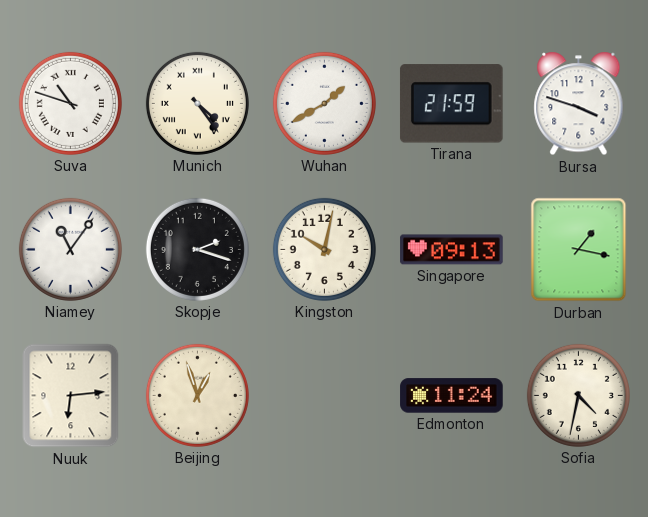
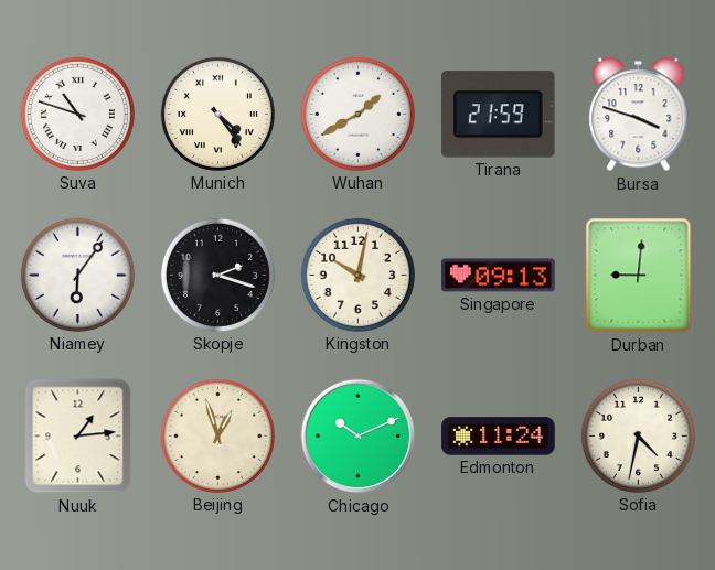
Niamey: 11:06 -> 6:06 (77, 275)
Durban: 1:17 -> 9:01 (639, 276)
Nuuk: 6:14 -> 1:14 (78, 437)
Chicago: none -> 10:11 (359, 437)
